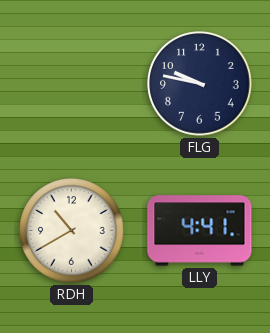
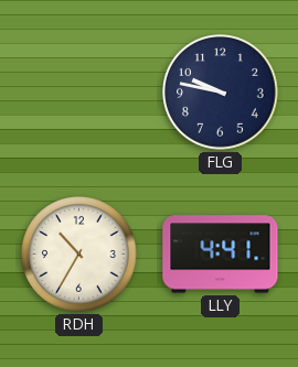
RDH: 10:40 -> 10:35 (79, 255)
